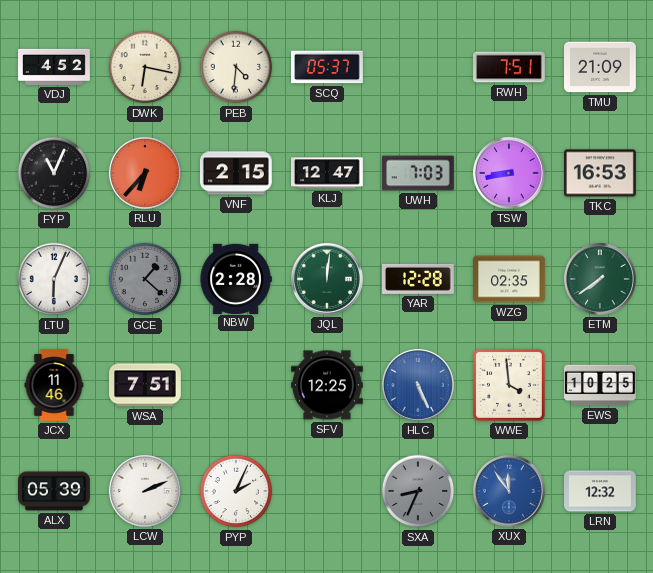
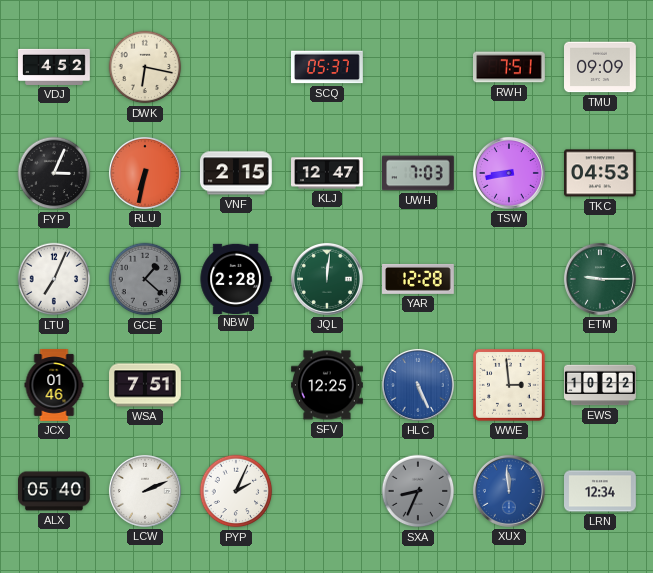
PEB: 4:31 -> none (236, 67)
TMU: 21:09 -> 09:09 (601, 67)
FYP: 11:04 -> 3:04 (54, 173)
RLU: 6:37 -> 6:32 (145, 173)
TKC: 16:53 -> 04:53 (601, 173)
LTU: 6:04 -> 7:04 (54, 279)
WZG: 02:35 -> none (510, 279)
ETM: 7:39 -> 9:15 (600, 279)
JCX: 11:46 -> 01:46 (54, 386)
WWE: 3:59 -> 2:59 (510, 386)
EWS: 10:25 -> 10:22 (601, 385)
ALX: 05:39 -> 05:40 (55, 491)
XUX: 11:54 -> 11:59 (509, 491)
LRN: 12:32 -> 12:34 (601, 491)
